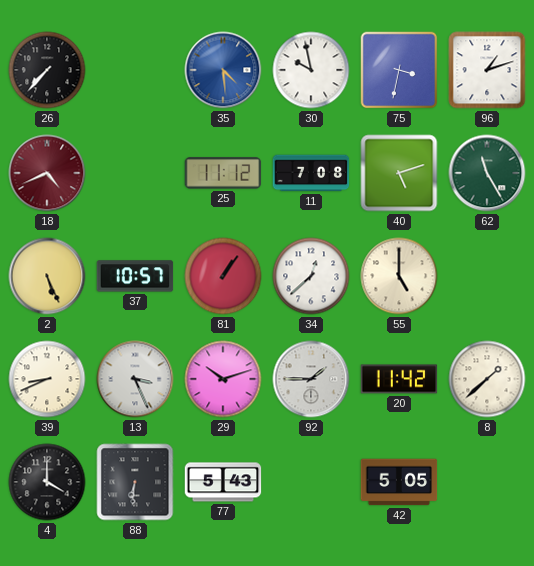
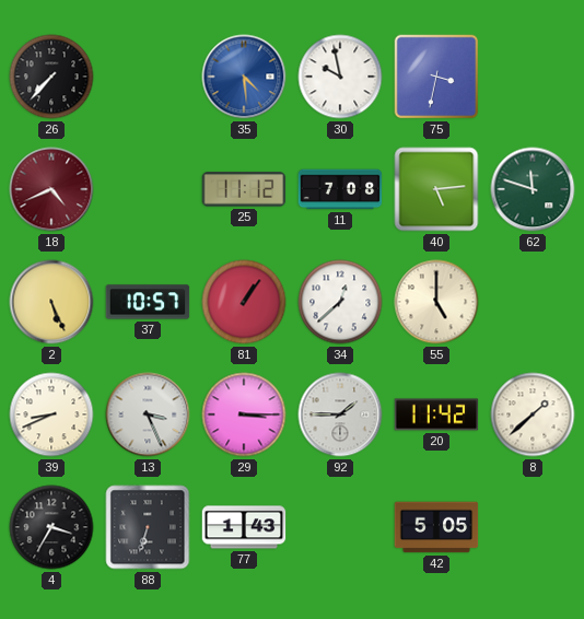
96: 1:12 -> none (487, 70)
40: 5:12 -> 5:14 (436, 189)
62: 11:25 -> 11:48 (533, 189)
29: 10:12 -> 3:15 (244, 414)
4: 4:00 -> 3:35 (51, 527)
88: 6:31 -> 6:33 (148, 527)
77: 5:43 -> 1:43 (244, 527)
